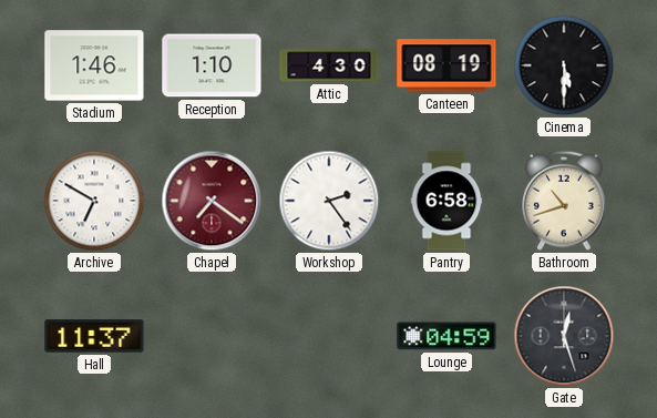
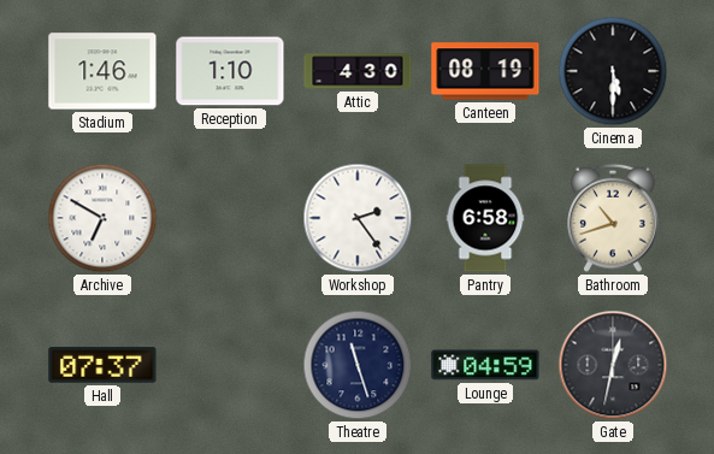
Chapel: 7:21 -> none (212, 201)
Hall: 11:37 -> 07:37 (102, 365)
Theatre: none -> 11:27 (358, 365)
Gate: 12:27 -> 12:32 (613, 365)
